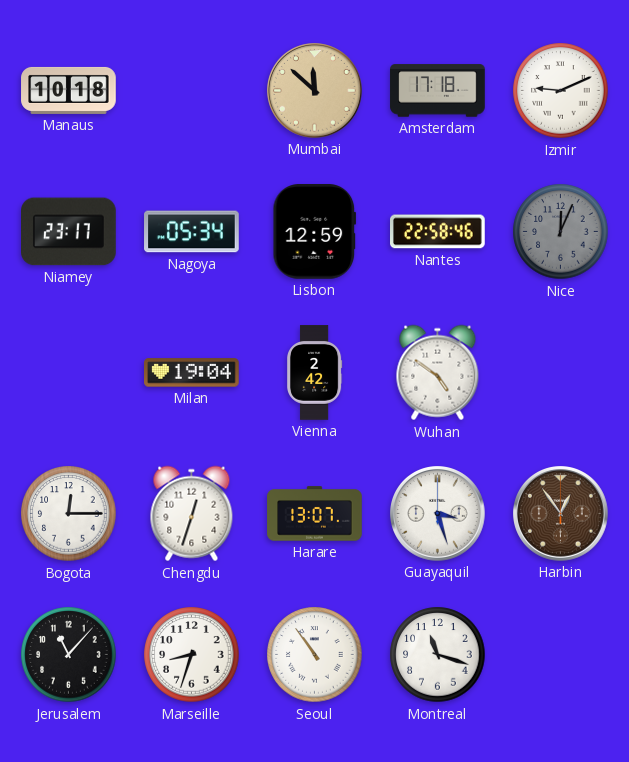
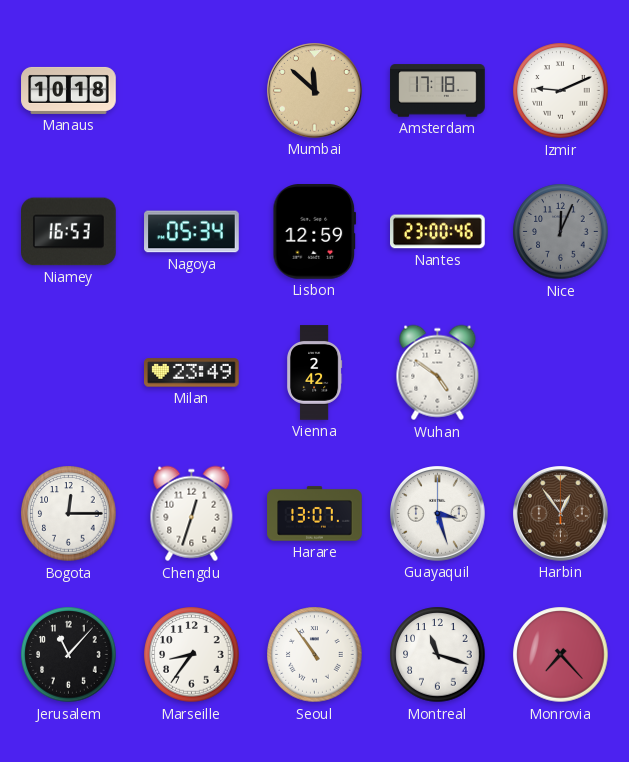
Niamey: 23:17 -> 16:53 (69, 232)
Nantes: 22:58 -> 23:00 (438, 232)
Milan: 19:04 -> 23:49 (192, 373)
Marseille: 8:33 -> 8:36 (192, 655)
Monrovia: none -> 7:23 (561, 655)
